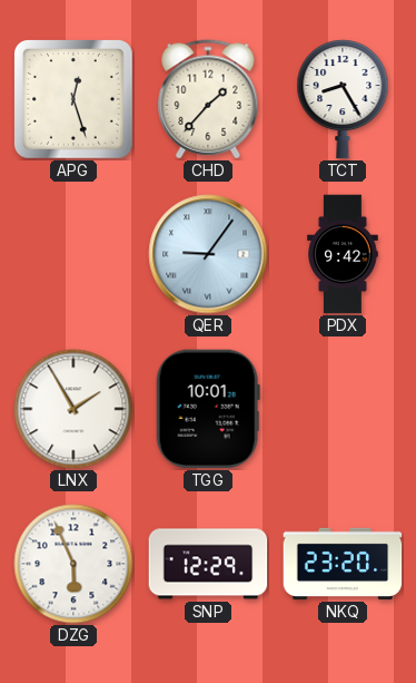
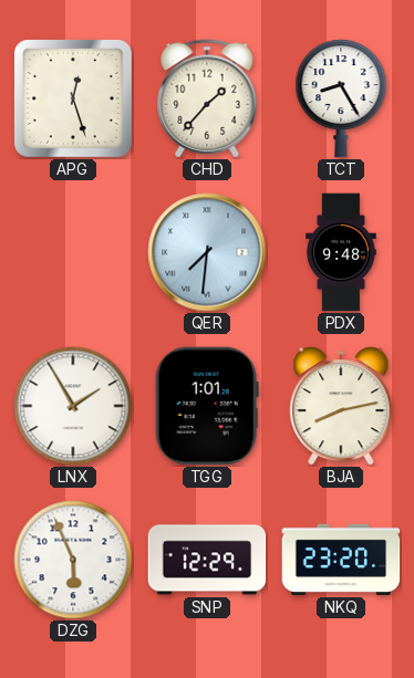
QER: 9:06 -> 7:31 (207, 252)
PDX: 9:42 -> 9:48 (341, 252)
TGG: 10:01 -> 1:01 (207, 406)
BJA: none -> 8:13 (341, 406)
